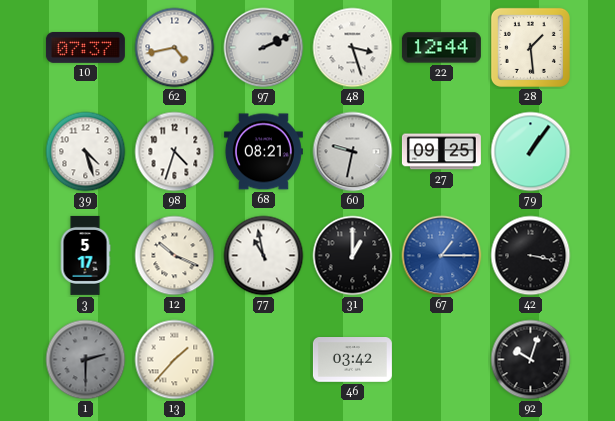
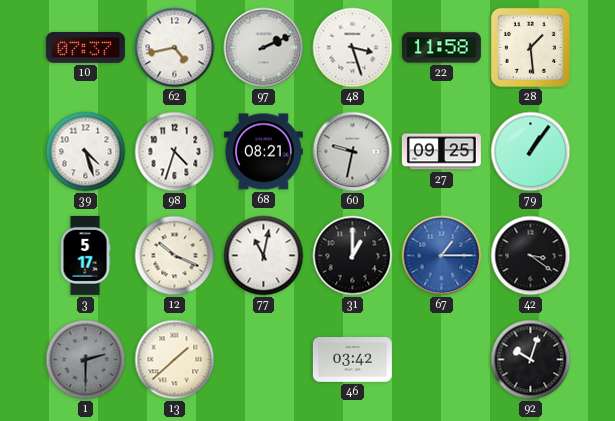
22: 12:44 -> 11:58 (441, 48)
77: 10:58 -> 11:02 (264, 256)
42: 3:17 -> 3:21 (531, 256)
13: 1:37 -> 1:38 (175, 360)
